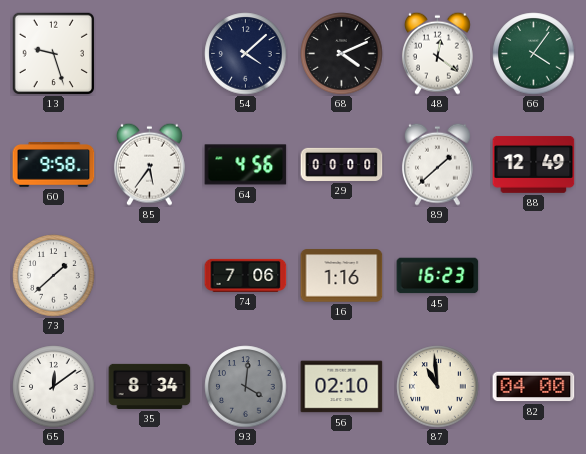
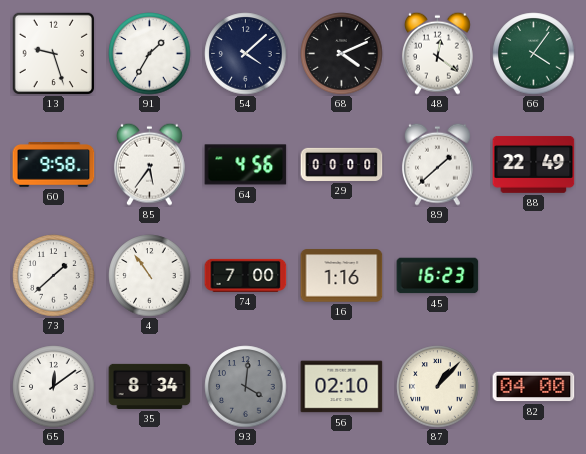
91: none -> 1:35 (150, 54)
88: 12:49 -> 22:49 (534, 165)
4: none -> 10:54 (150, 276)
74: 7:06 -> 7:00 (246, 275)
87: 10:59 -> 1:07 (438, 387)
